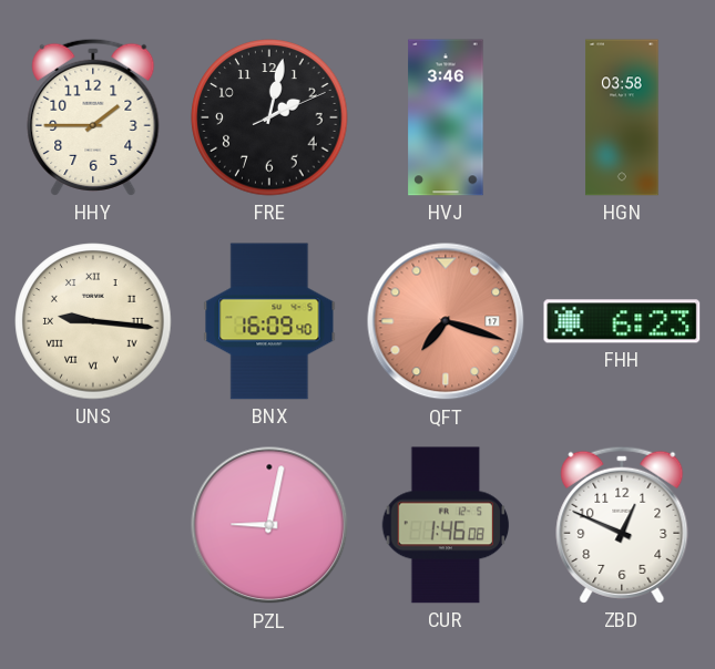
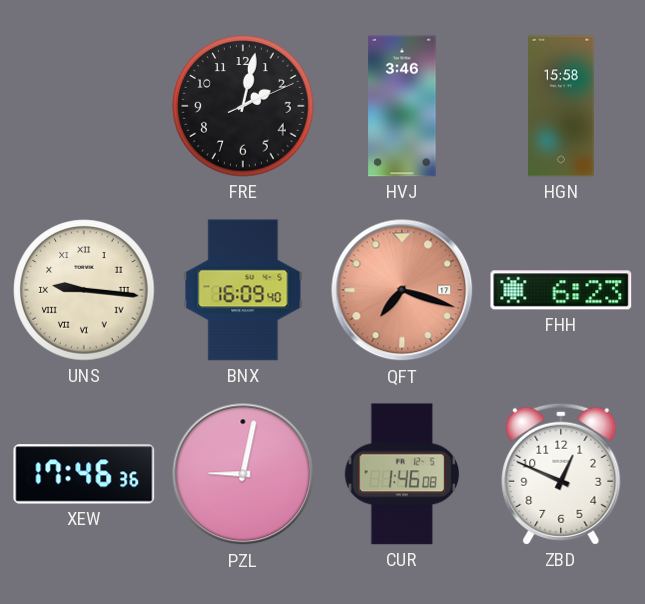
HHY: 1:45 -> none (93, 117)
HGN: 03:58 -> 15:58 (561, 106)
XEW: none -> 17:46 (84, 474)
